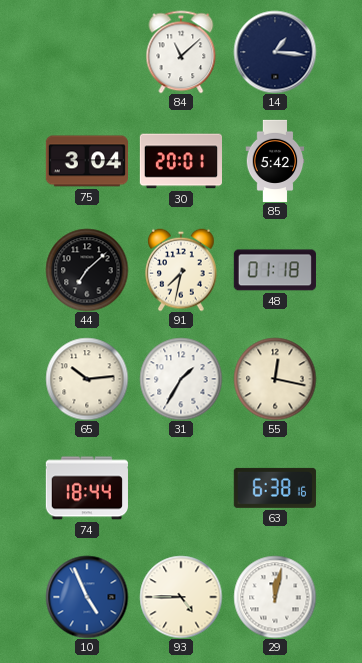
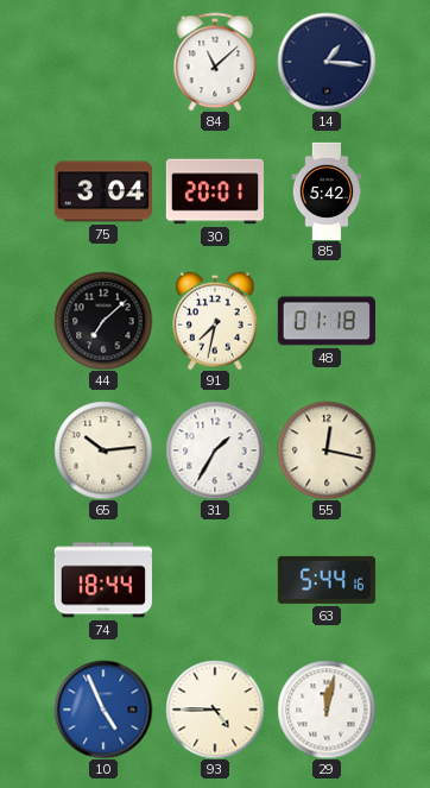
63: 6:38 -> 5:44 (327, 580)
